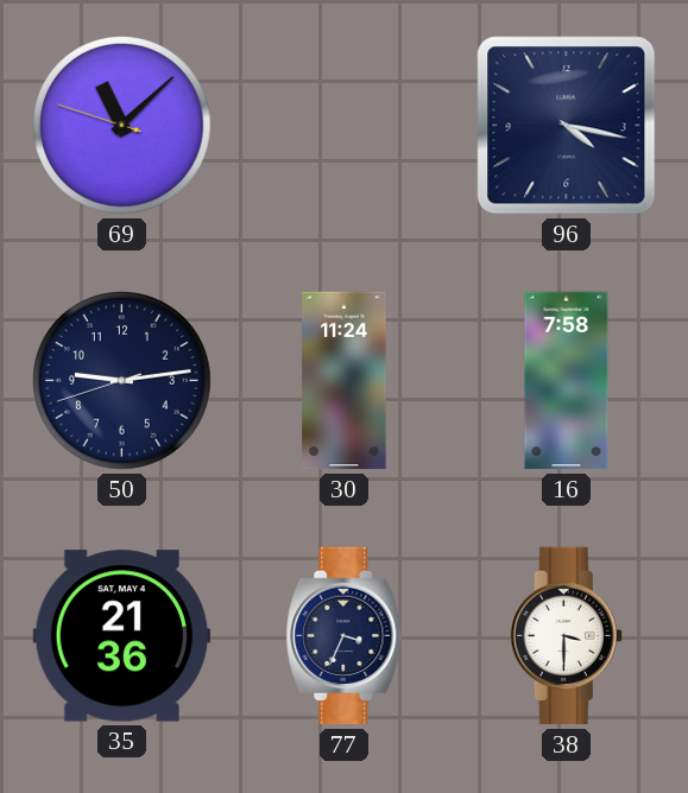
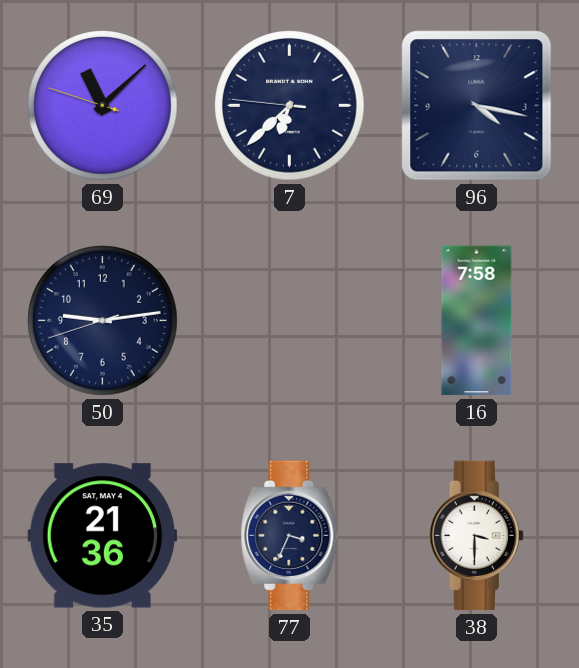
7: none -> 6:37 (290, 106)
30: 11:24 -> none (345, 381)
